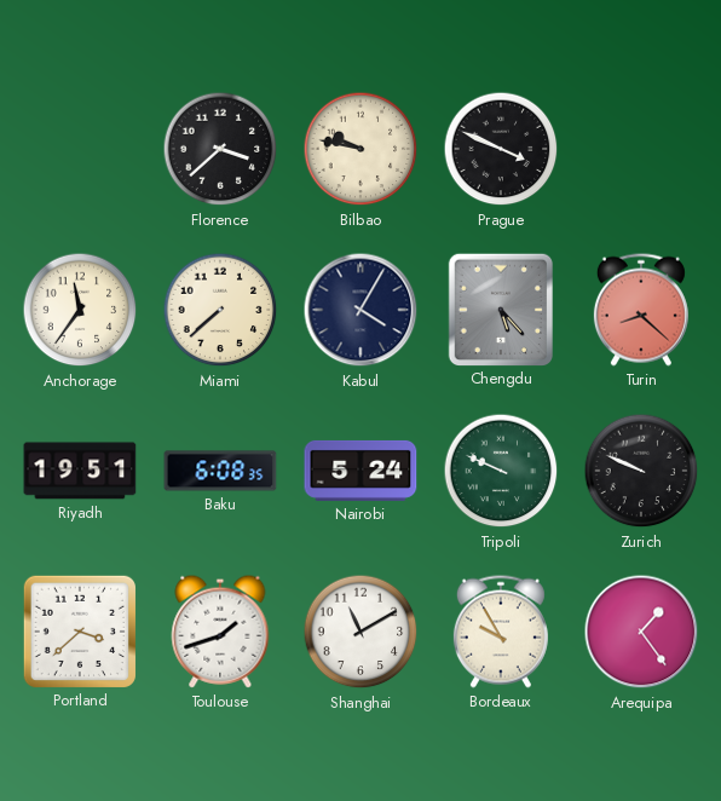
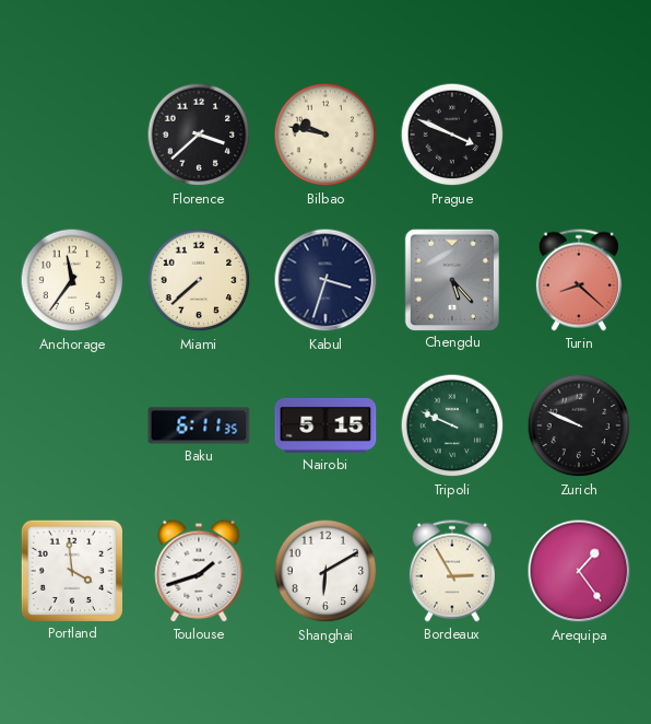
Kabul: 4:05 -> 3:33 (325, 280)
Riyadh: 19:51 -> none (80, 471)
Baku: 6:08 -> 6:11 (199, 425)
Nairobi: 5:24 -> 5:15 (325, 425)
Portland: 3:38 -> 3:59 (71, 570)
Shanghai: 11:10 -> 6:10 (325, 571)
Bordeaux: 9:55 -> 2:55 (452, 571)
